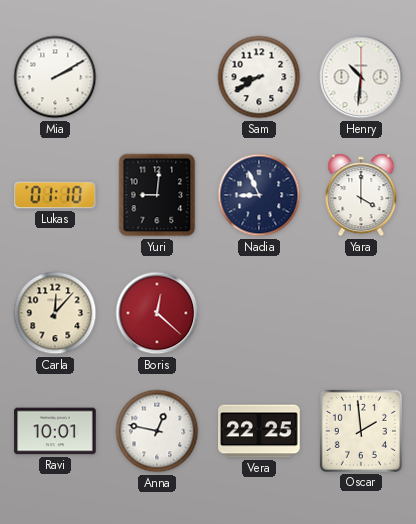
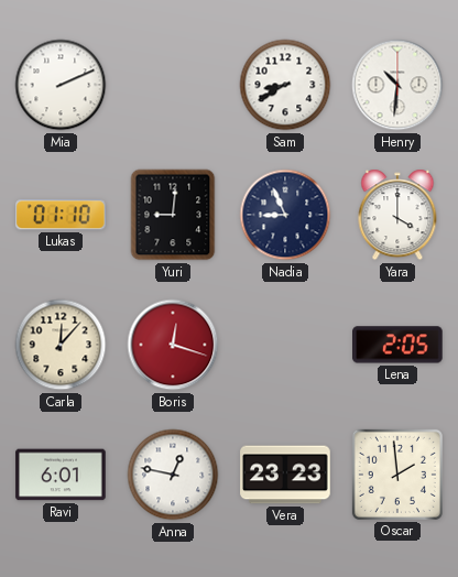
Mia: 2:10 -> 2:11 (61, 85)
Boris: 12:22 -> 12:18 (173, 345)
Lena: none -> 2:05 (397, 345)
Ravi: 10:01 -> 6:01 (61, 475)
Vera: 22:25 -> 23:23 (285, 475)
